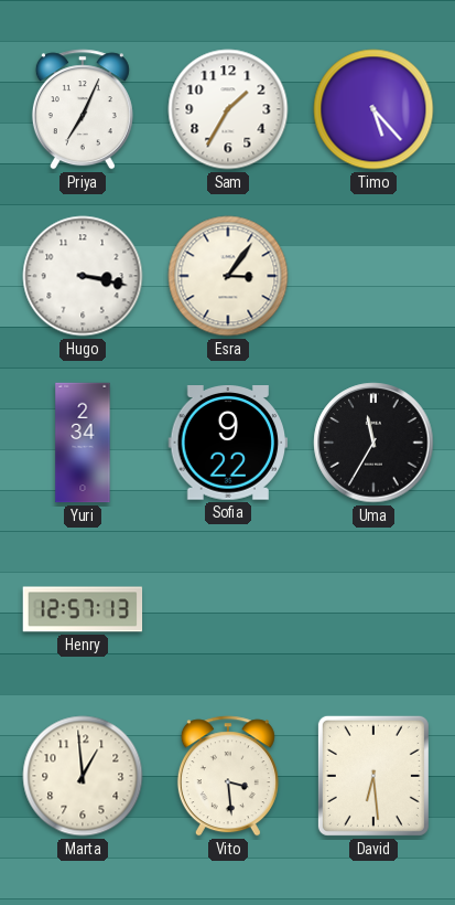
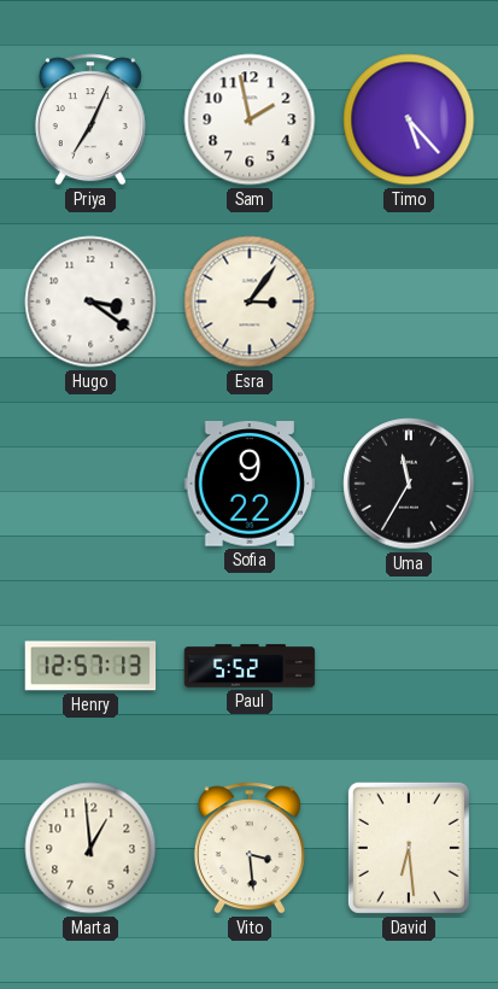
Sam: 1:35 -> 1:58 (250, 119)
Hugo: 3:17 -> 3:21 (90, 302)
Yuri: 2:34 -> none (83, 443)
Paul: none -> 5:52 (250, 666)
